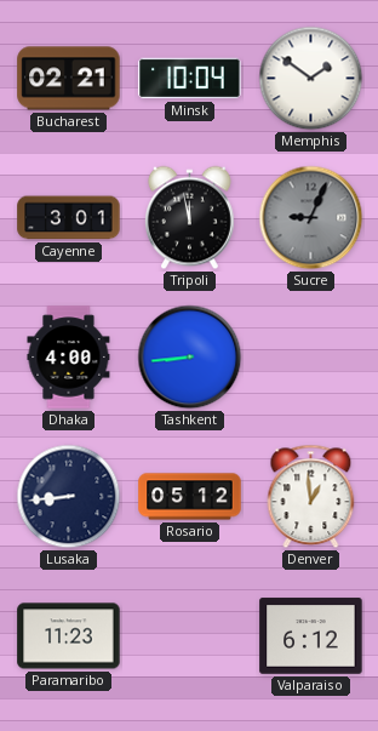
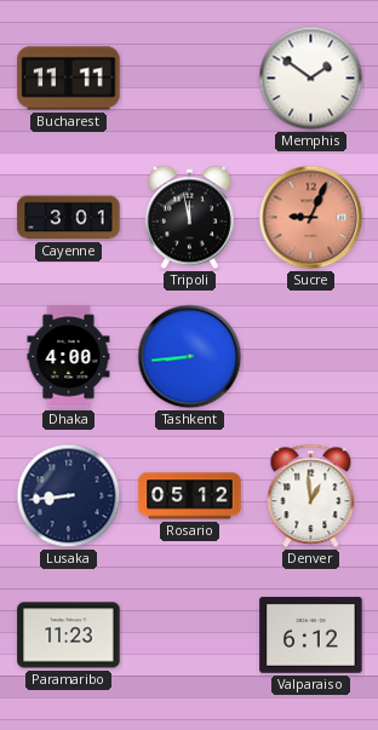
Bucharest: 02:21 -> 11:11 (69, 79)
Minsk: 10:04 -> none (190, 79)
Sucre dial: grey -> salmon (311, 218)
